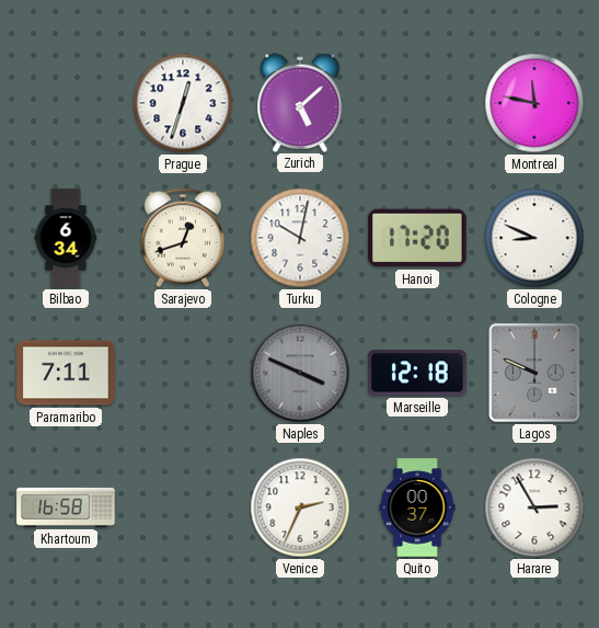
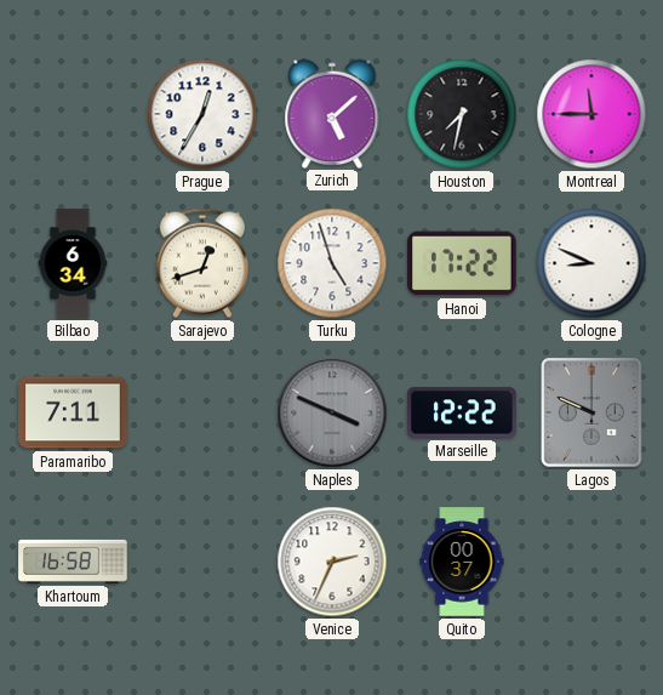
Prague: 12:33 -> 12:35 (202, 114)
Houston: none -> 7:32 (462, 114)
Montreal: 11:47 -> 11:45 (591, 114)
Turku: 10:02 -> 4:57 (332, 263)
Hanoi: 17:20 -> 17:22 (462, 263)
Marseille: 12:18 -> 12:22 (462, 412)
Harare: 2:55 -> none (534, 507)
